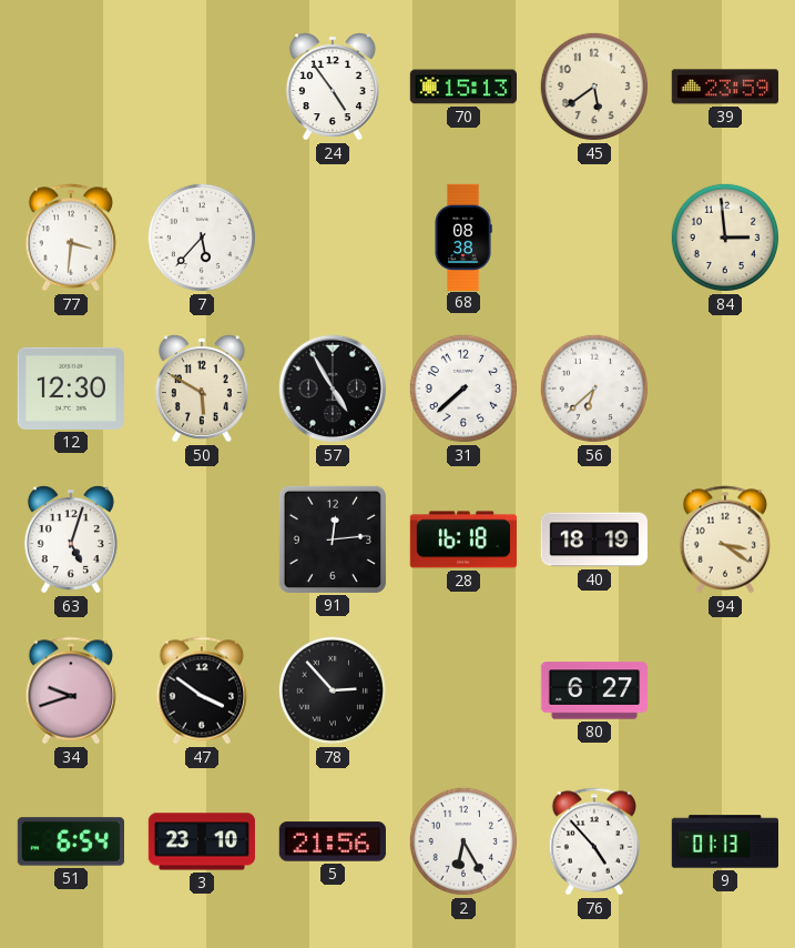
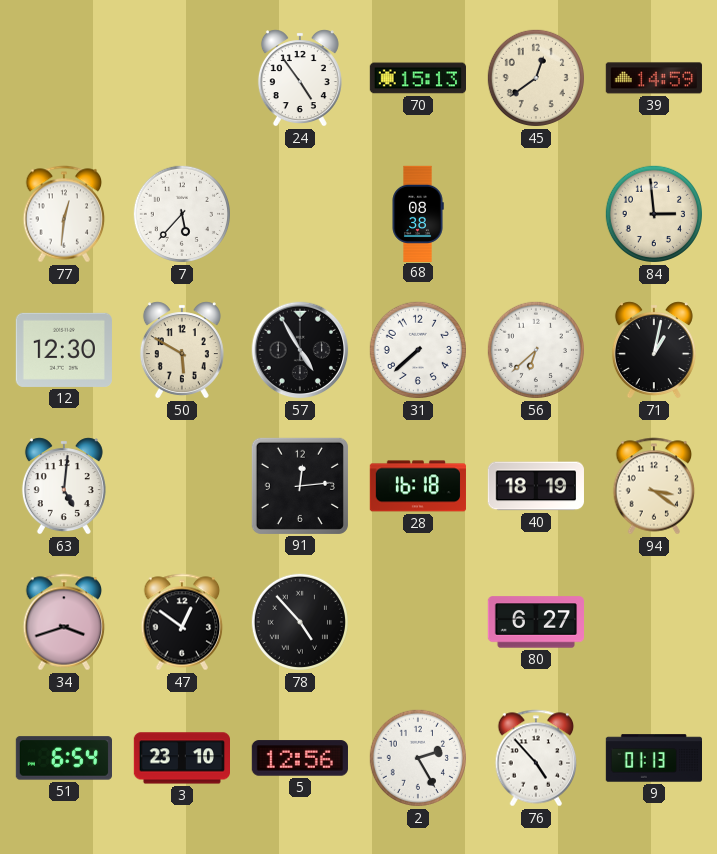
45: 5:39 -> 12:39 (536, 78)
39: 23:59 -> 14:59 (654, 78)
77: 3:31 -> 12:31 (64, 214)
71: none -> 1:02 (654, 350)
63: 5:03 -> 5:01 (64, 486)
34: 9:42 -> 3:42 (64, 622)
47: 3:51 -> 12:51 (182, 622)
78: 2:53 -> 4:53 (300, 622)
5: 21:56 -> 12:56 (300, 758)
2: 6:25 -> 2:25 (418, 758)
